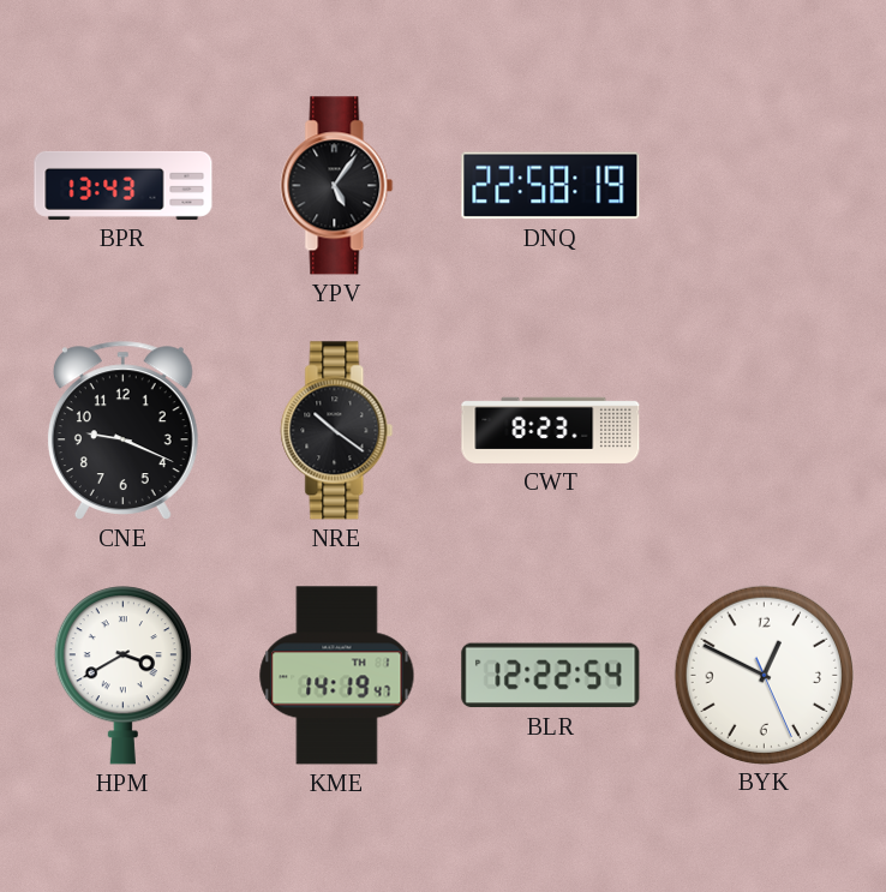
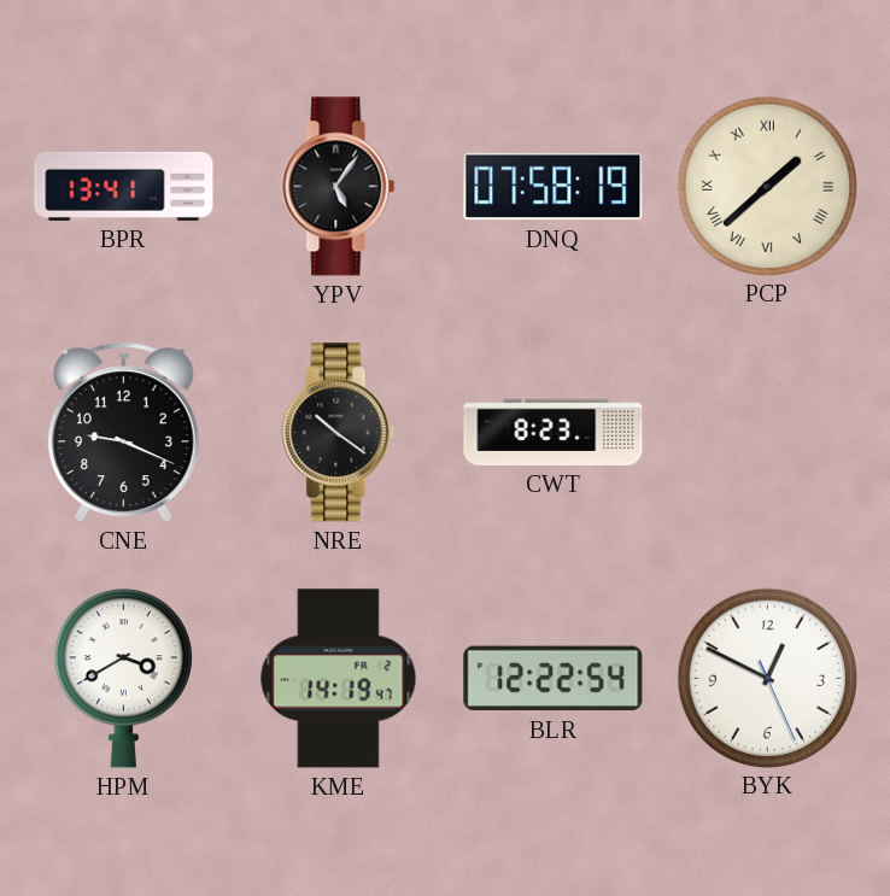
BPR: 13:43 -> 13:41 (124, 186)
DNQ: 22:58 -> 07:58 (554, 187)
PCP: none -> 1:38 (767, 186)
KME date: TH 1 -> FR 2 (339, 679)
